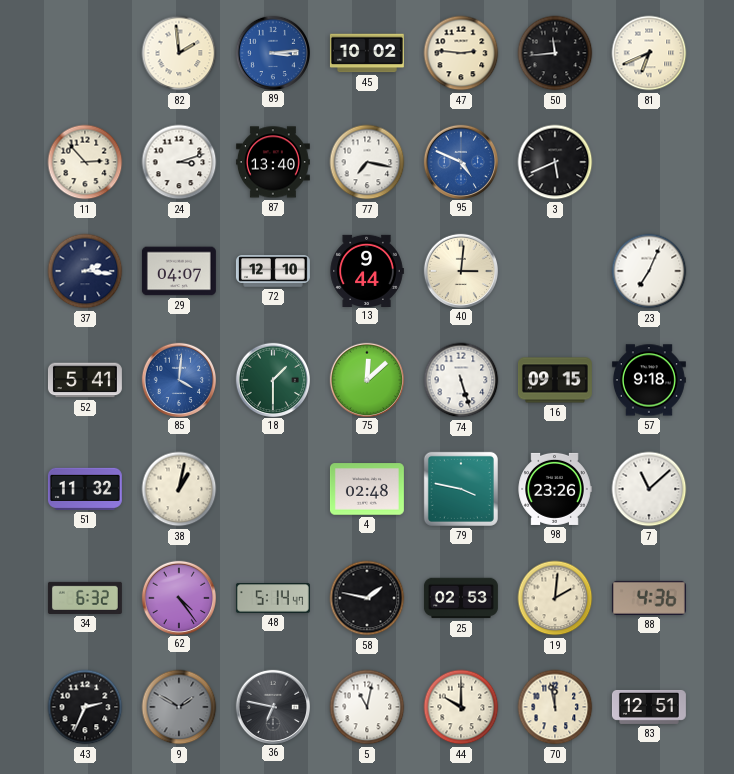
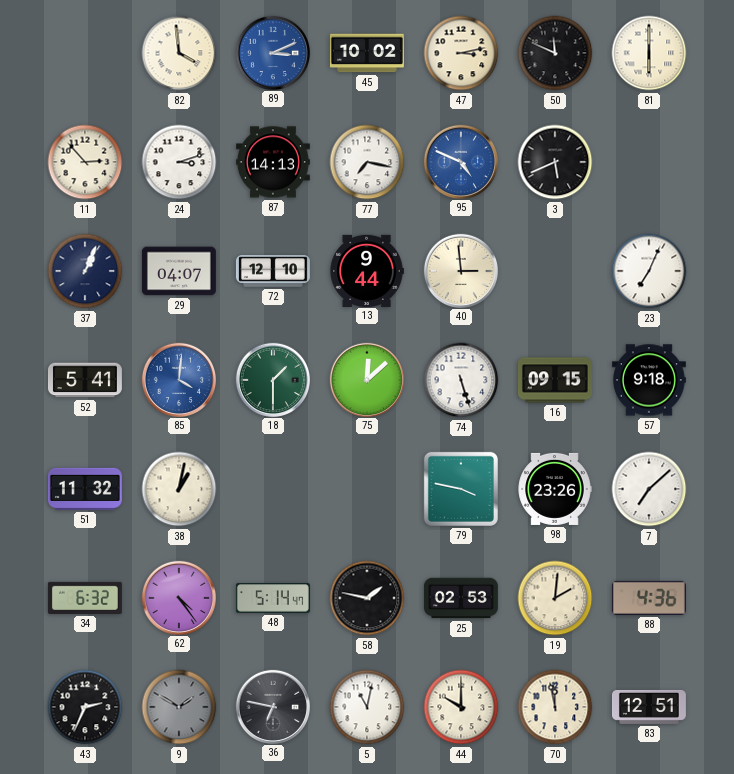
82: 1:59 -> 3:59 (179, 53)
89: 3:14 -> 3:11 (272, 52)
47: 2:46 -> 3:13 (461, 53)
50: 11:44 -> 11:49 (555, 53)
81: 6:41 -> 6:00 (649, 53)
87: 13:40 -> 14:13 (273, 162)
37: 2:16 -> 1:04 (85, 271)
40: 3:01 -> 2:59 (460, 270)
4: 02:48 -> none (367, 489)
7: 11:08 -> 7:08 (649, 489)
